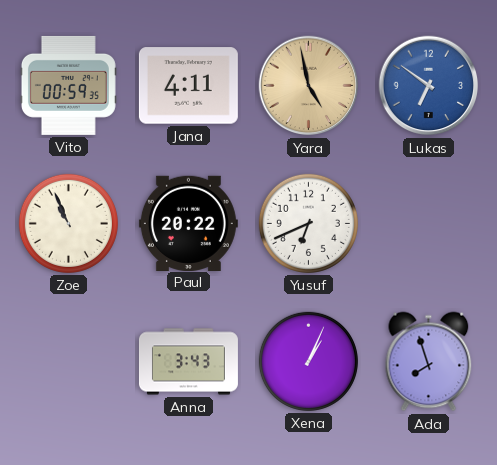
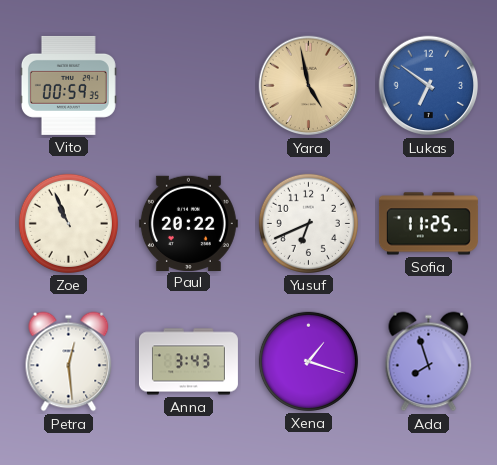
Jana: 4:11 -> none (188, 86)
Sofia: none -> 11:25 (428, 224)
Petra: none -> 12:29 (69, 362)
Xena: 1:04 -> 1:18 (308, 361)
